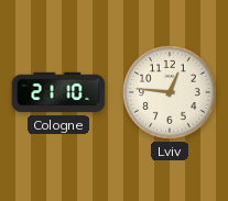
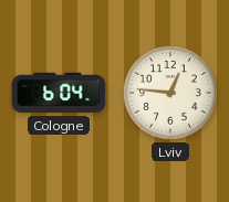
Cologne: 21:10 -> 6:04 (59, 93)
